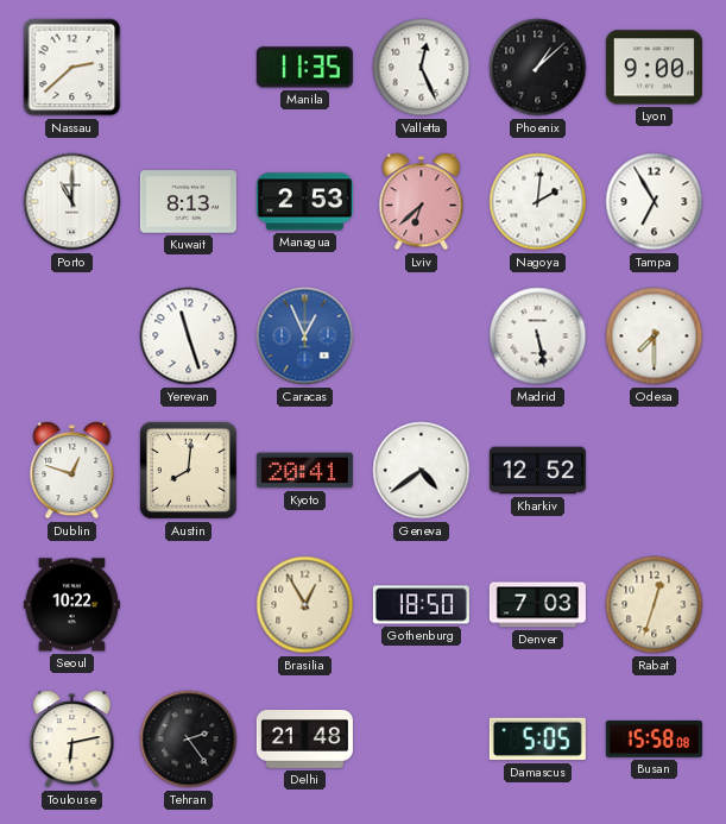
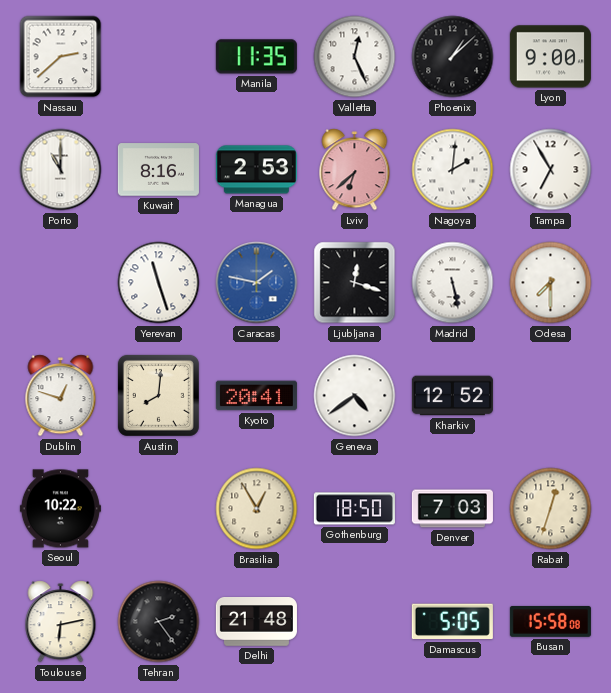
Kuwait: 8:13 -> 8:16 (158, 170)
Caracas: 12:56 -> 1:47 (257, 283)
Ljubljana: none -> 12:18 (355, 283)
